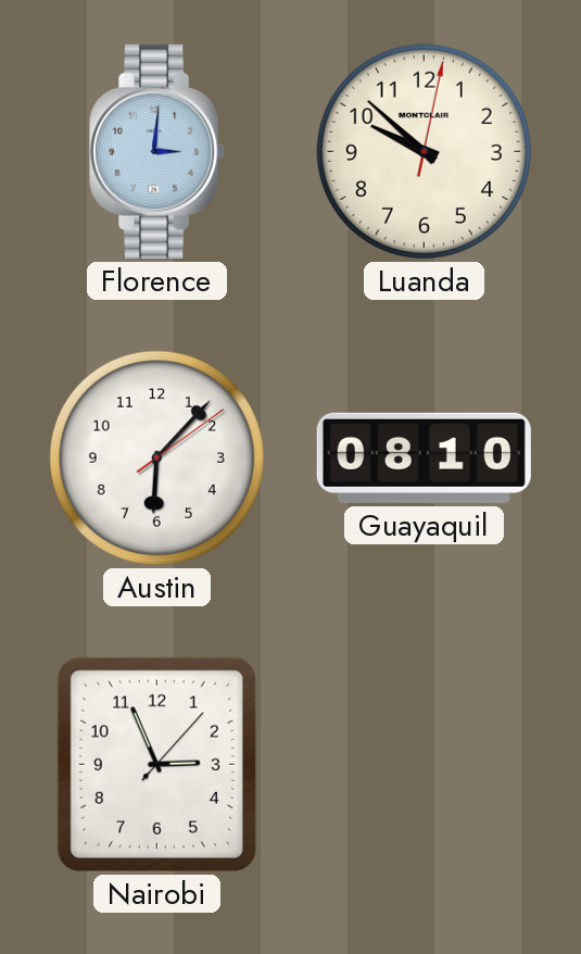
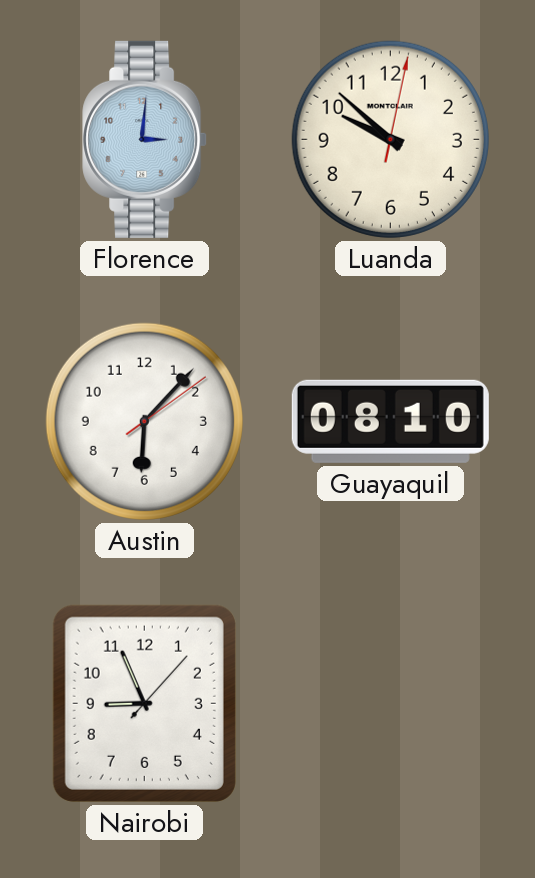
Nairobi: 2:56 -> 8:56 (144, 703)
